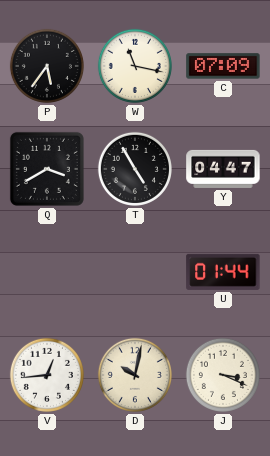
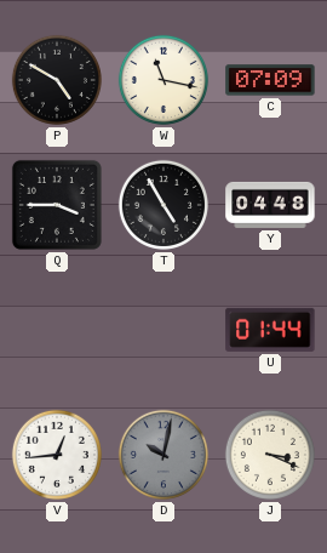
P: 5:36 -> 4:50 (57, 80)
Q: 3:40 -> 3:45 (57, 205)
Y: 04:47 -> 04:48 (270, 205)
D dial: cream -> grey (163, 455)
